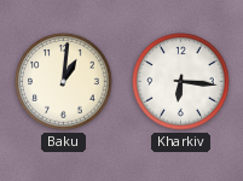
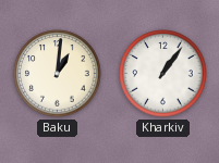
Kharkiv: 6:16 -> 1:06 (163, 74)
